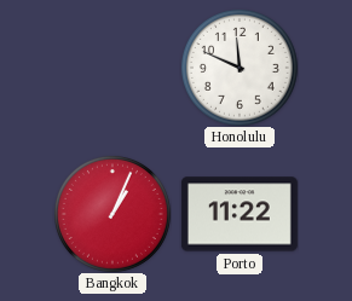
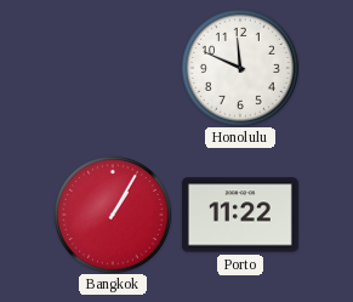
Bangkok: 1:04 -> 1:05 (113, 215)
